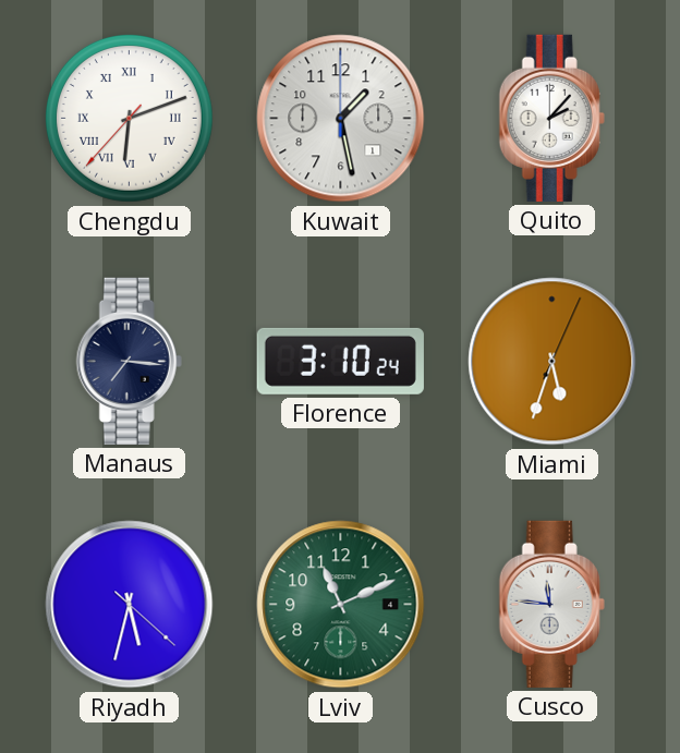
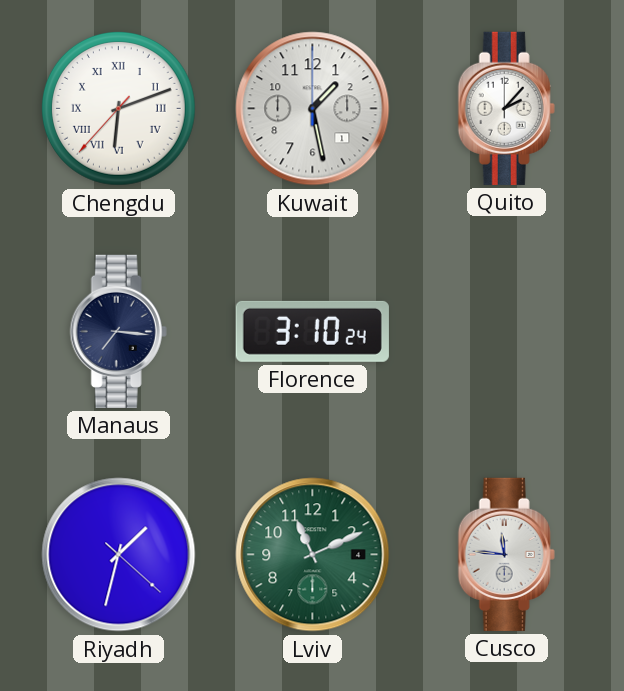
Miami: 5:33 -> none (552, 362)
Riyadh: 5:32 -> 1:32 (119, 555)
